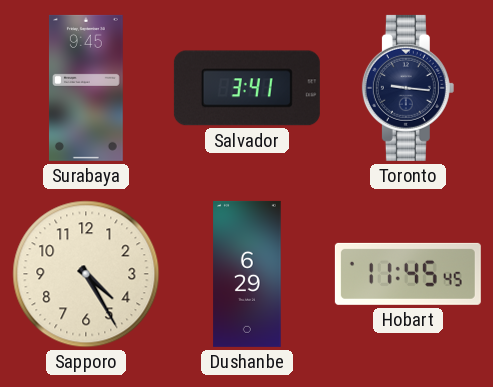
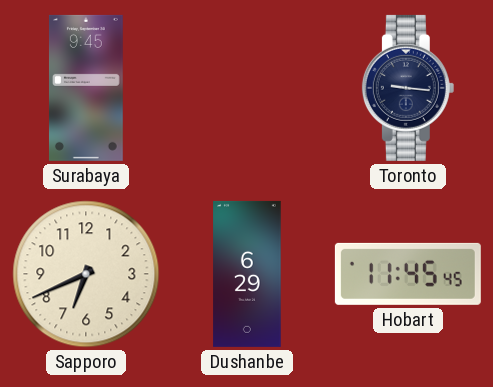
Salvador: 3:41 -> none (247, 88)
Sapporo: 4:25 -> 6:41 (86, 274)
